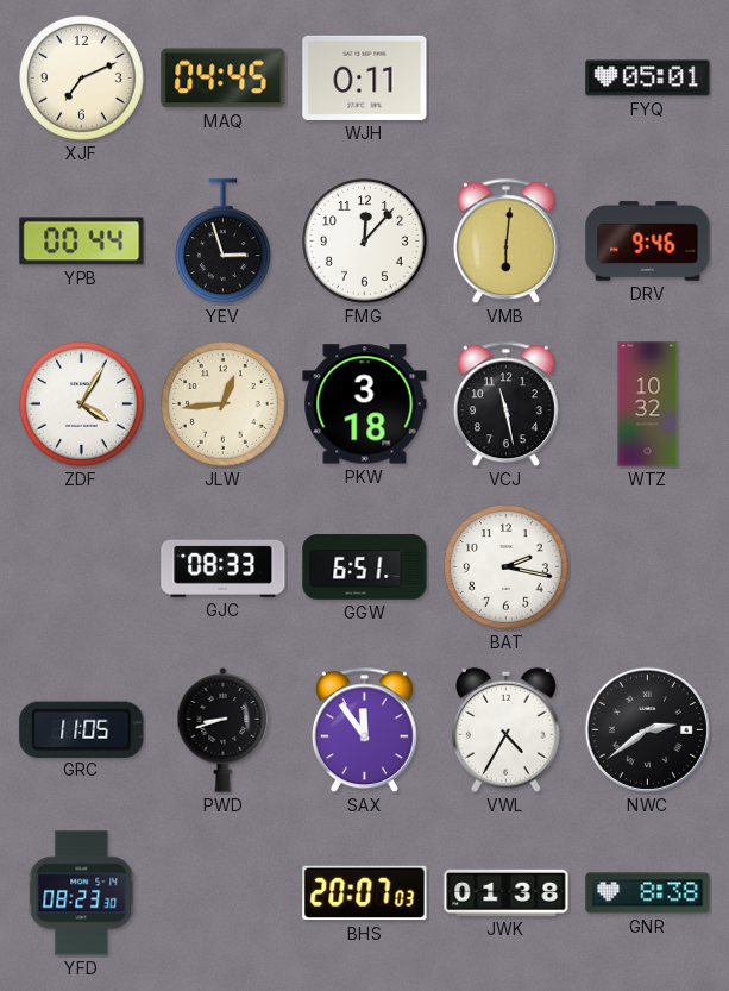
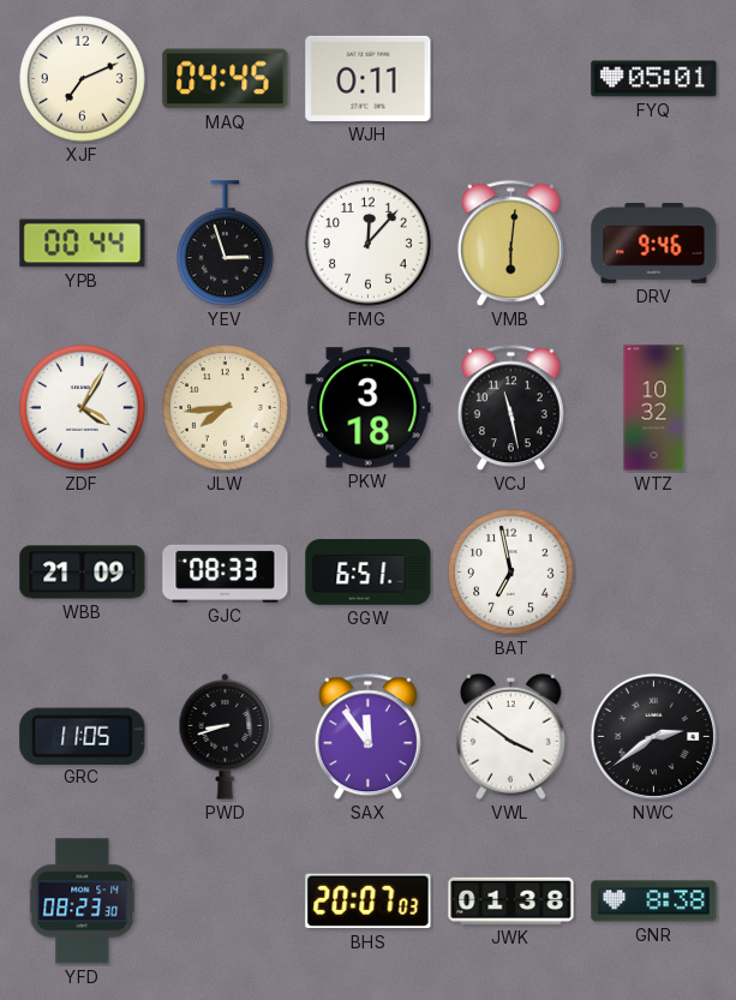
JLW: 12:44 -> 7:44 (226, 408)
WBB: none -> 21:09 (83, 573)
BAT: 2:17 -> 6:58 (511, 573)
VWL: 4:35 -> 3:51 (511, 736)
